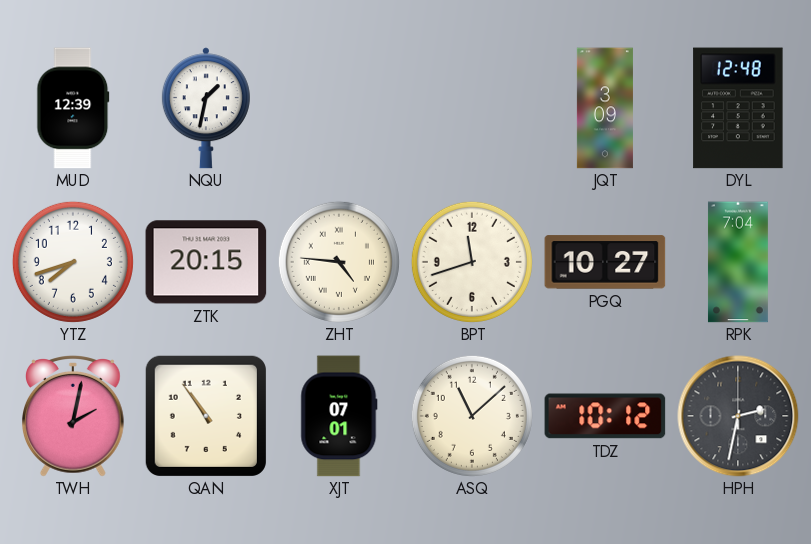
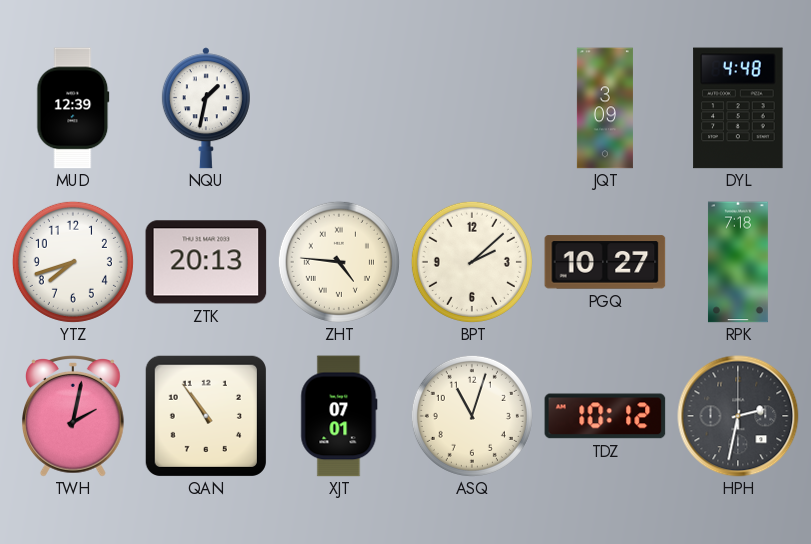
DYL: 12:48 -> 4:48 (738, 108)
ZTK: 20:15 -> 20:13 (206, 262)
BPT: 11:42 -> 2:08 (472, 262)
RPK: 7:04 -> 7:18 (738, 262)
ASQ: 11:08 -> 11:03 (472, 416)
